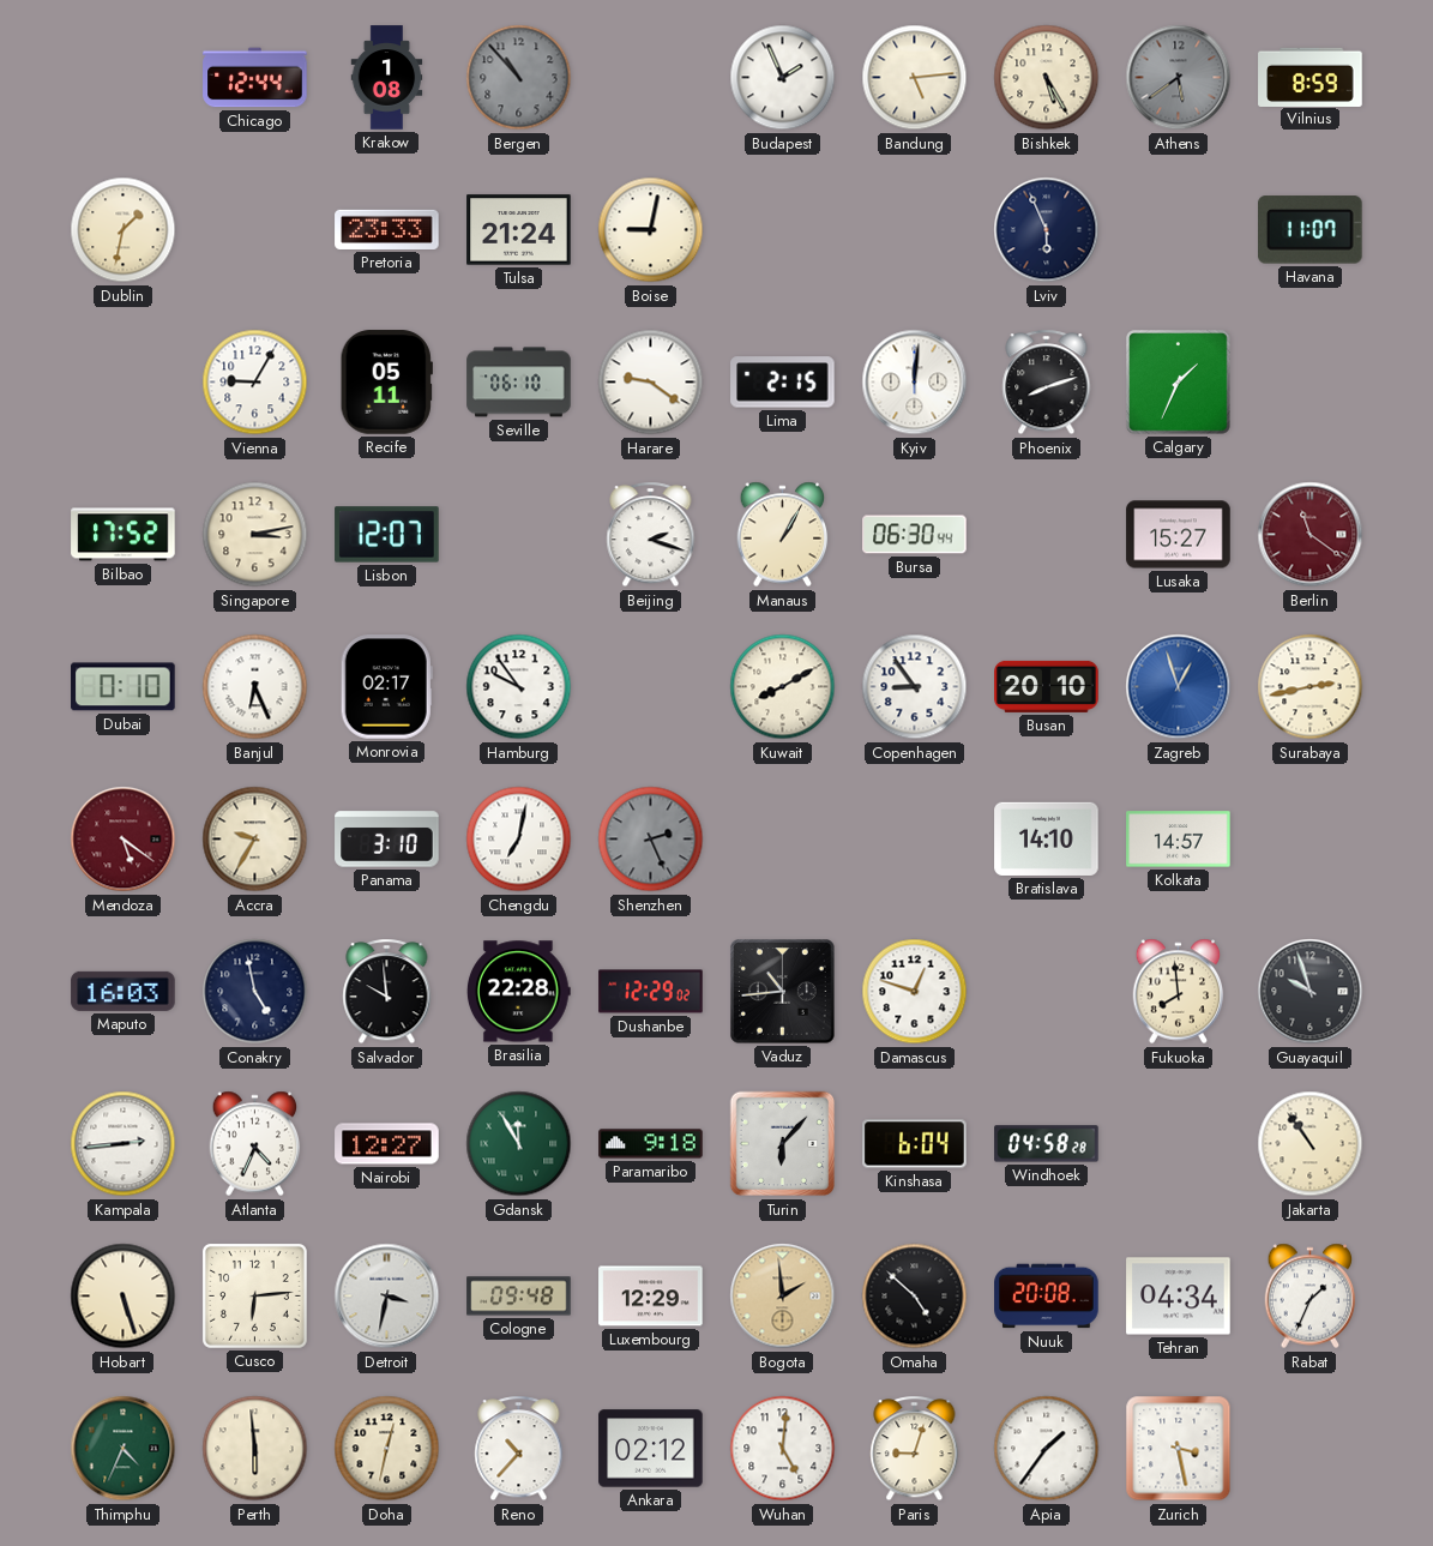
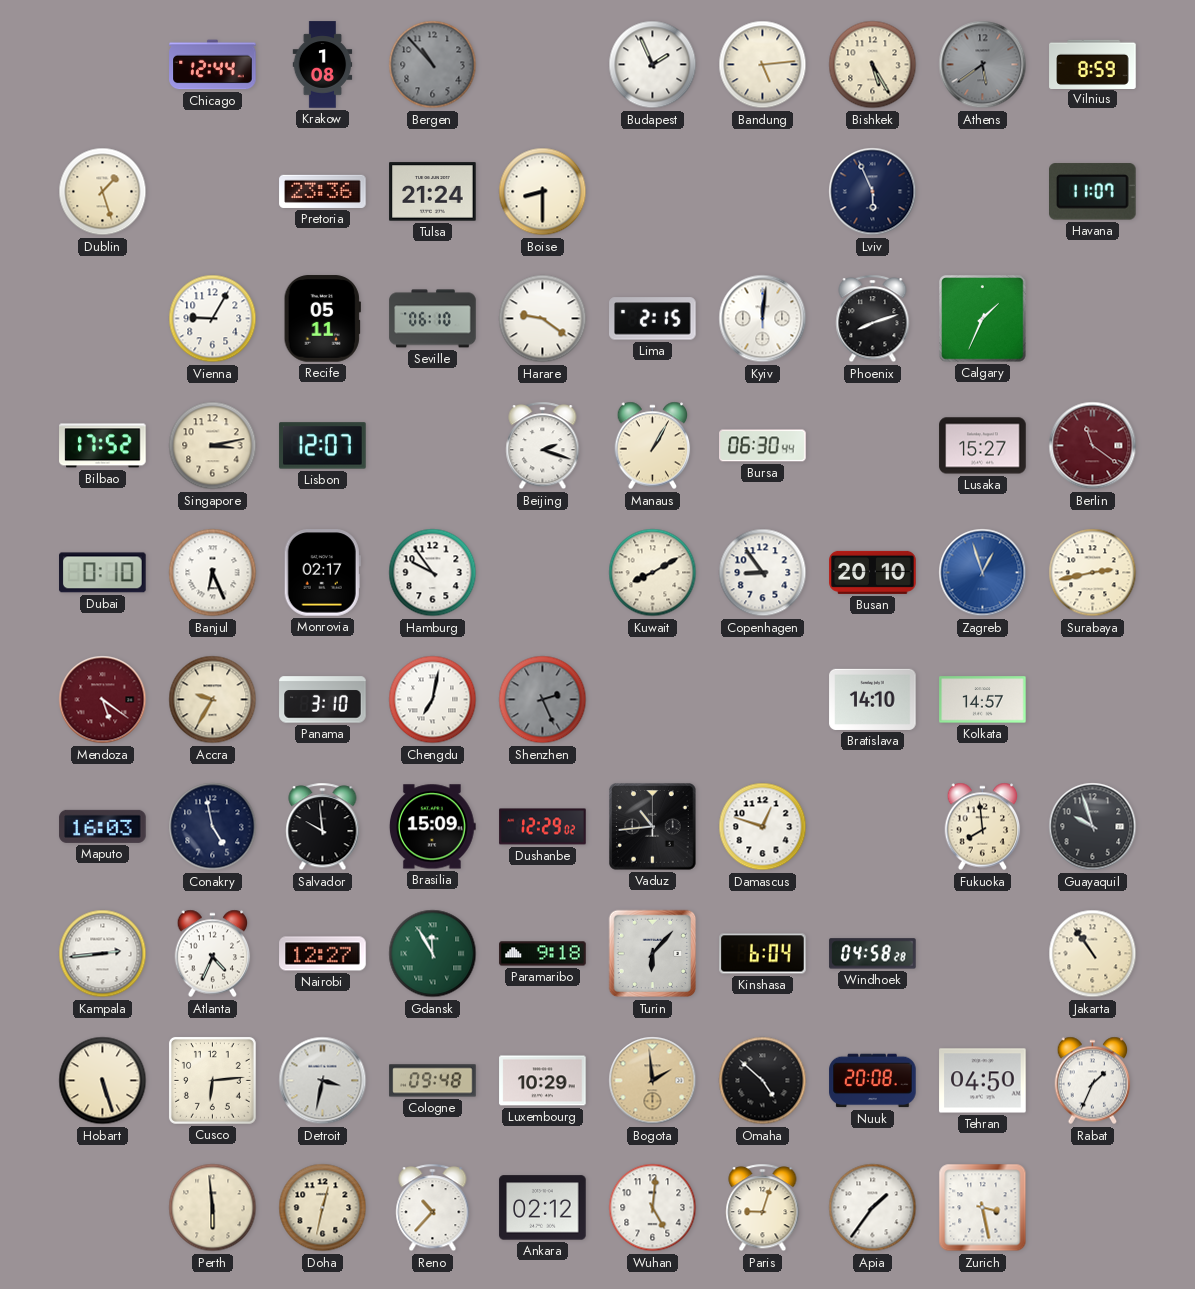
Dublin: 1:32 -> 1:27 (103, 192)
Pretoria: 23:33 -> 23:36 (323, 191)
Boise: 9:02 -> 8:30 (543, 192)
Brasilia: 22:28 -> 15:09 (432, 827)
Luxembourg: 12:29 -> 10:29 (543, 1081)
Tehran: 04:34 -> 04:50 (983, 1081)
Thimphu: 4:34 -> none (124, 1449)
